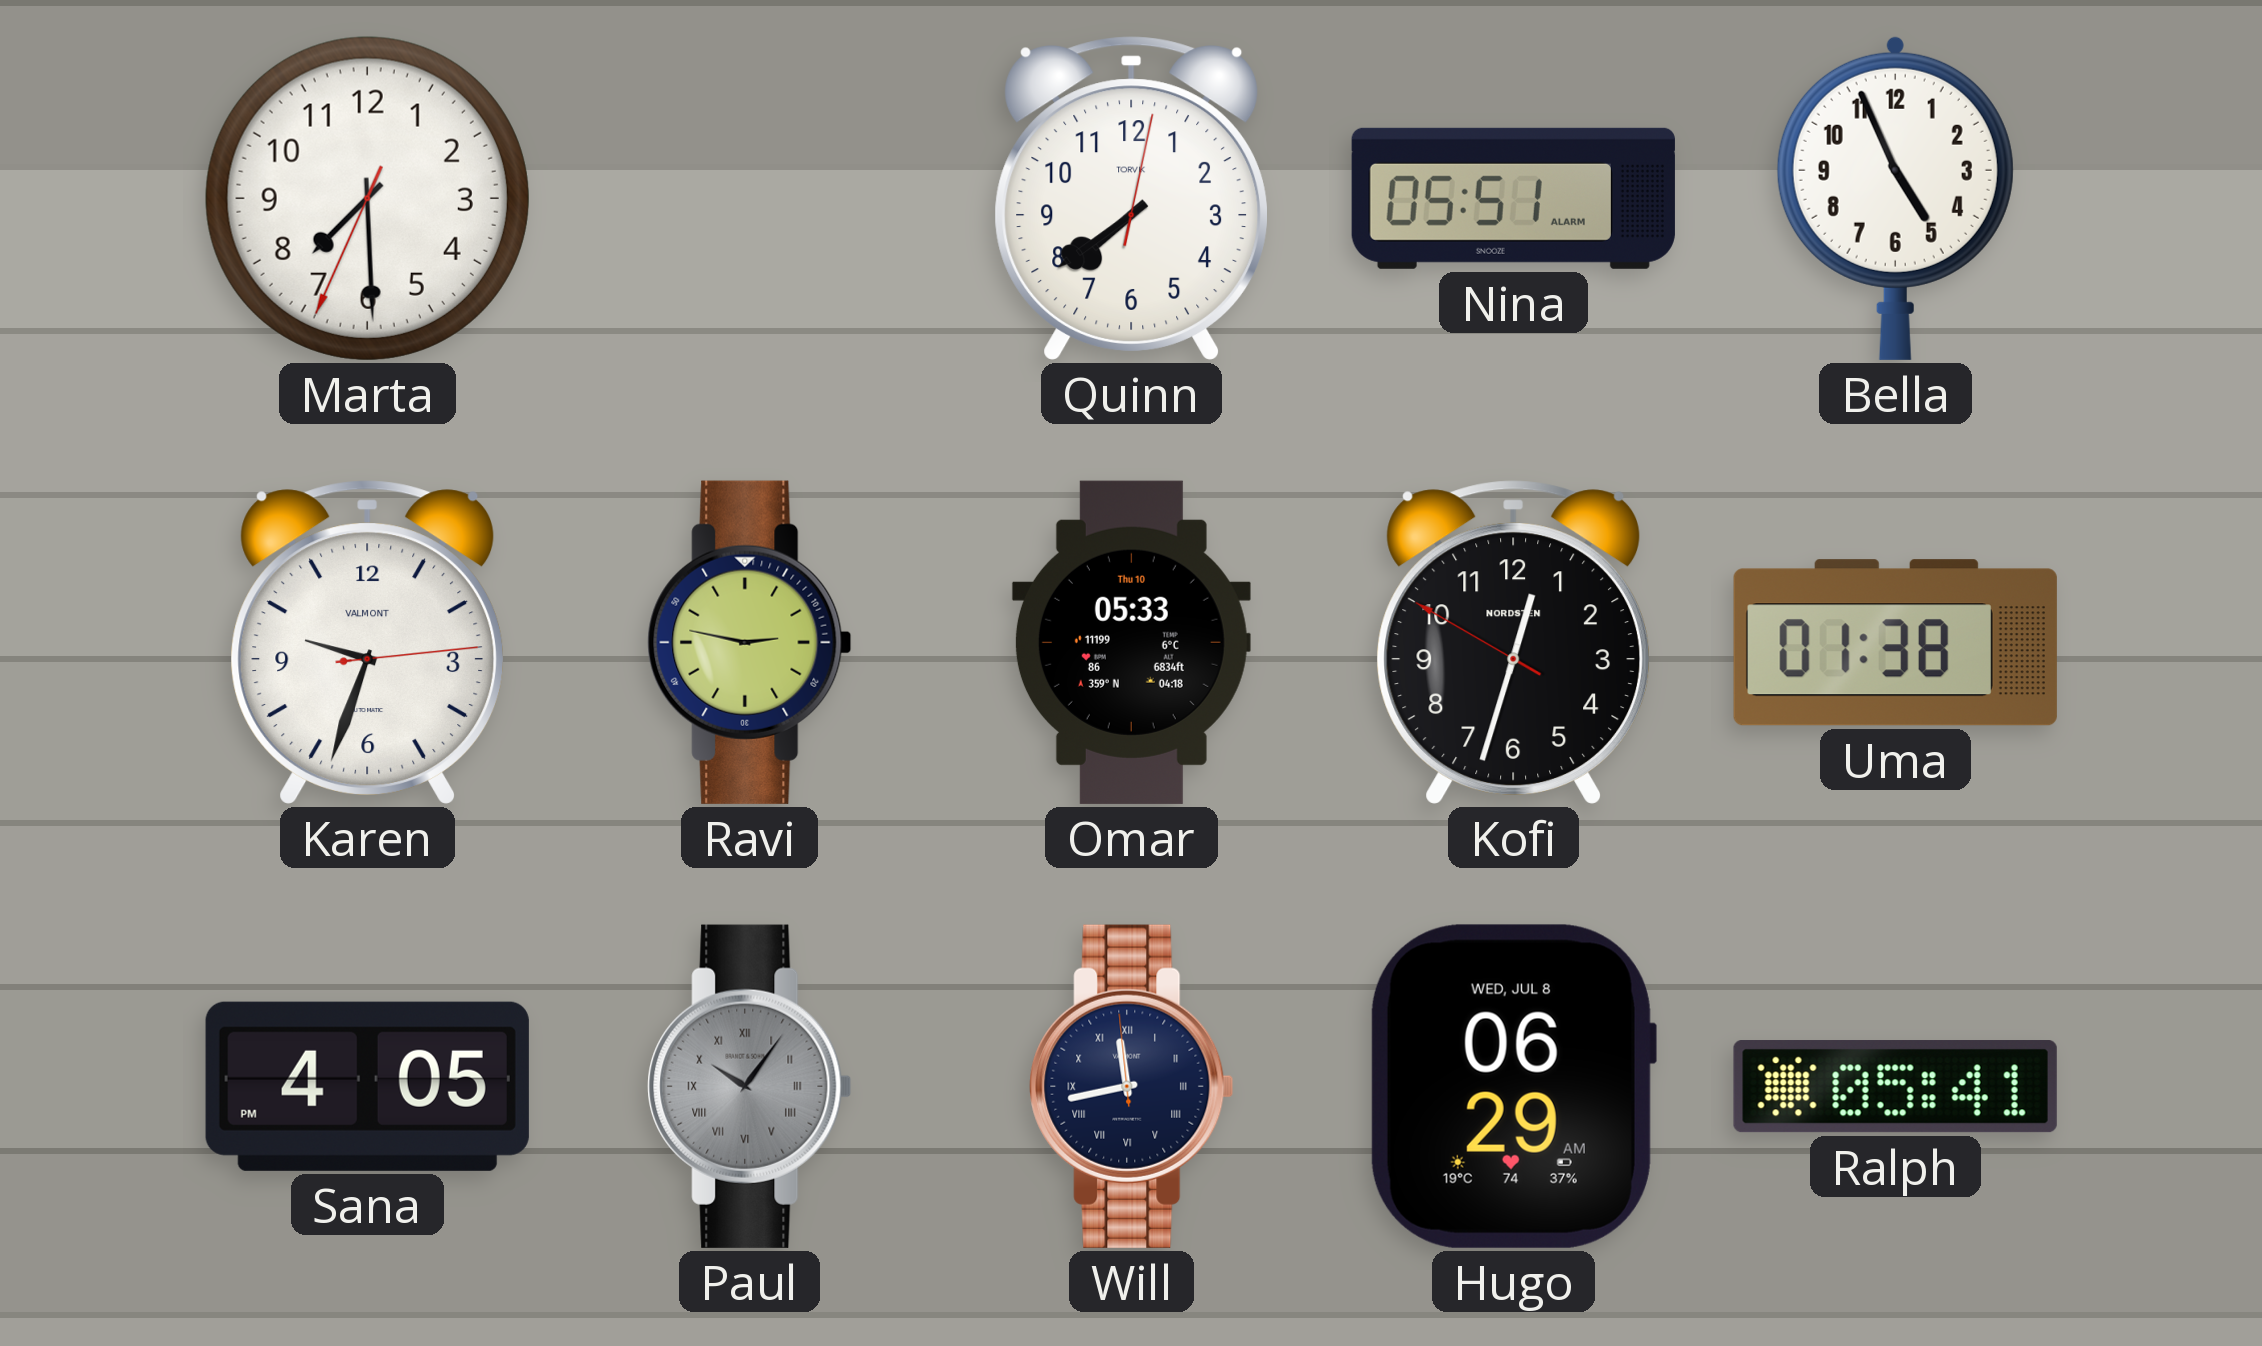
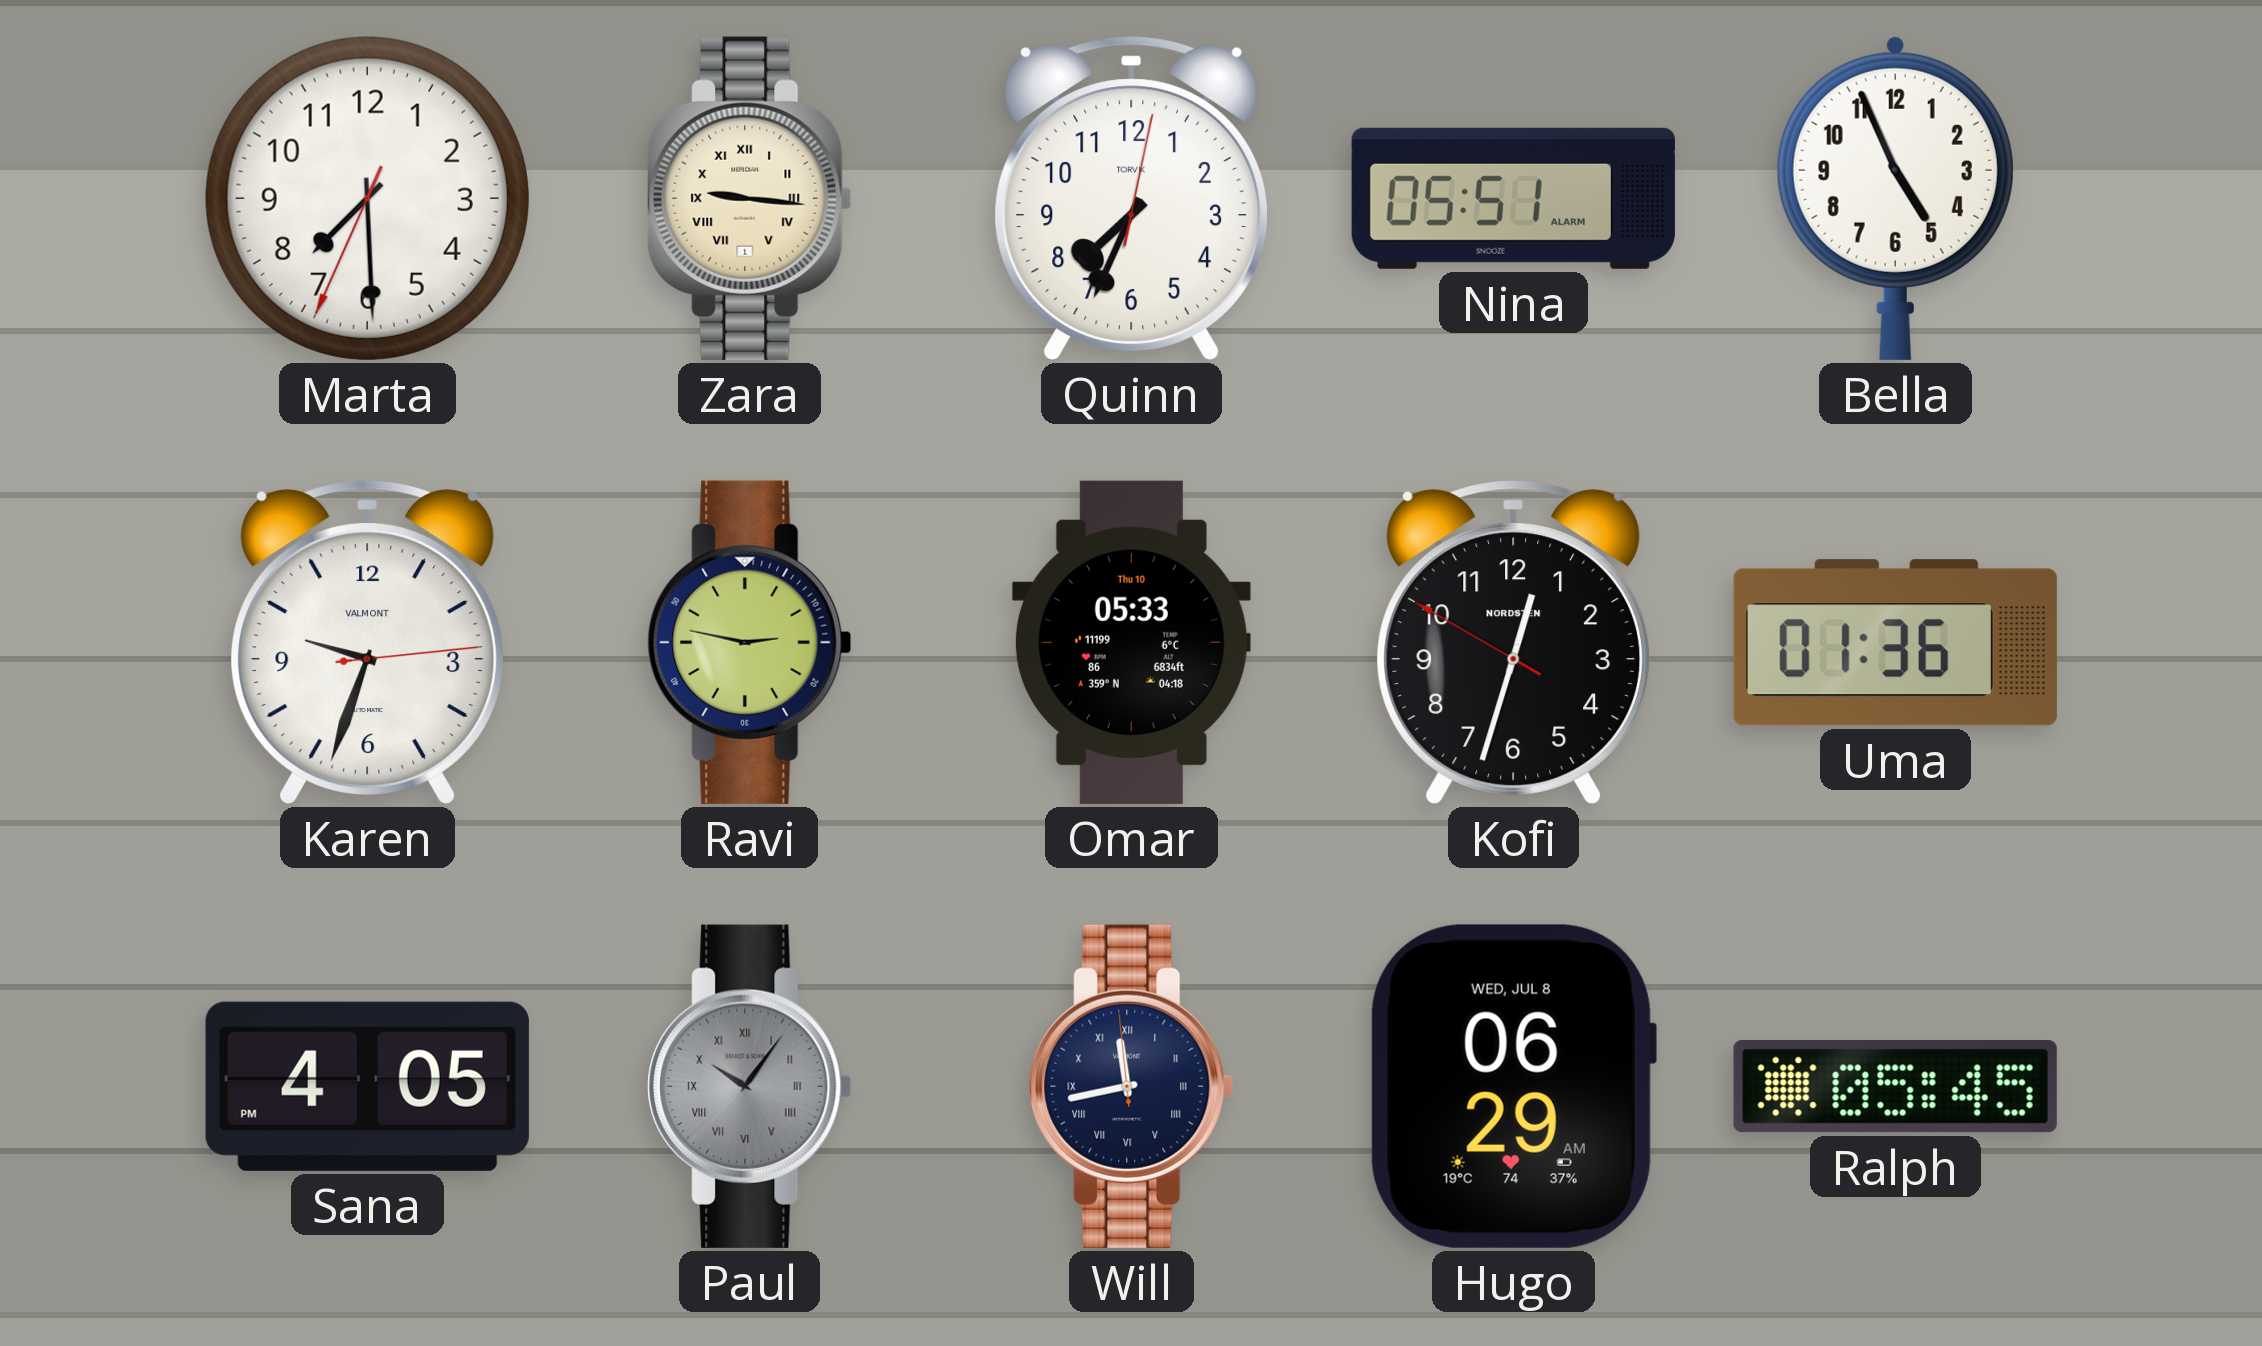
Zara: none -> 9:16 (750, 198)
Quinn: 7:39 -> 7:34 (1131, 198)
Uma: 01:38 -> 01:36 (1895, 643)
Ralph: 05:41 -> 05:45 (1895, 1087)
